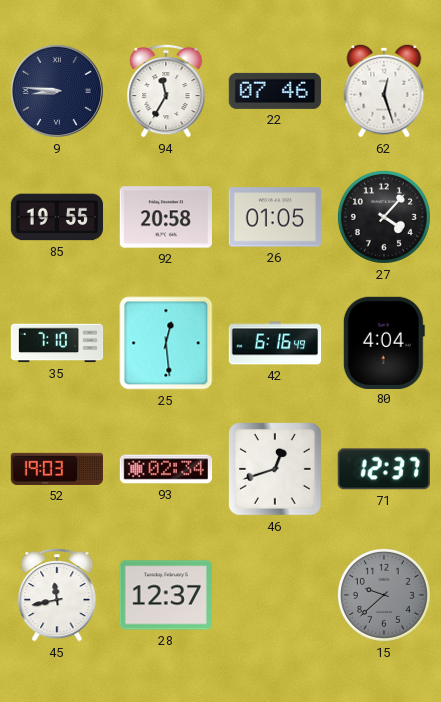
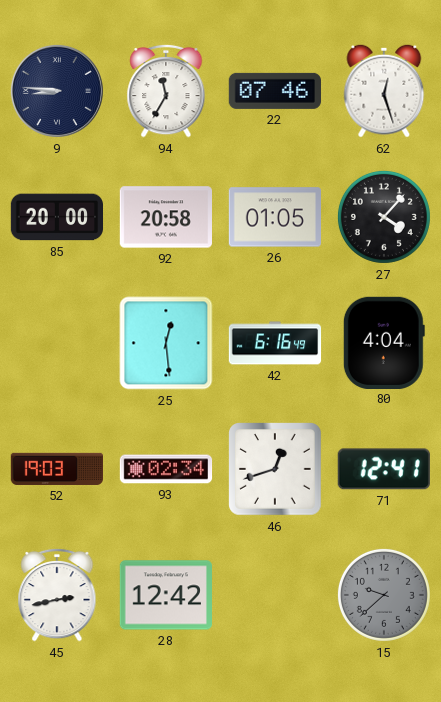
85: 19:55 -> 20:00 (56, 217)
35: 7:10 -> none (57, 343)
71: 12:37 -> 12:41 (384, 469)
45: 11:43 -> 2:43 (57, 595)
28: 12:37 -> 12:42 (165, 595)
